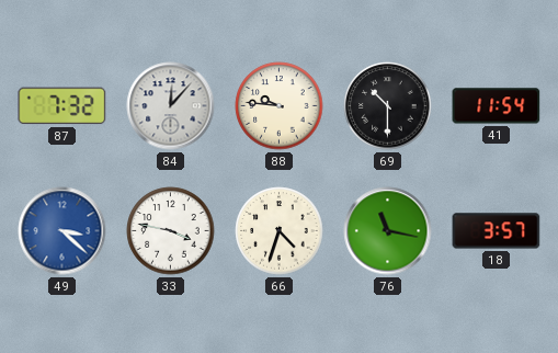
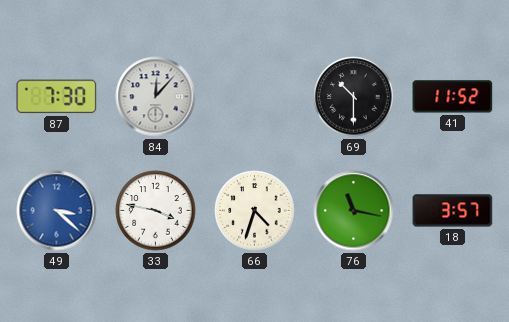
87: 7:32 -> 7:30 (57, 97)
88: 9:46 -> none (280, 106)
41: 11:54 -> 11:52 (453, 97)
